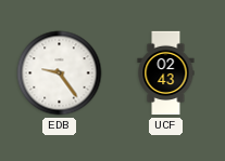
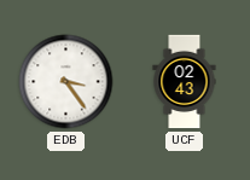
EDB: 9:24 -> 3:24 (66, 82)
